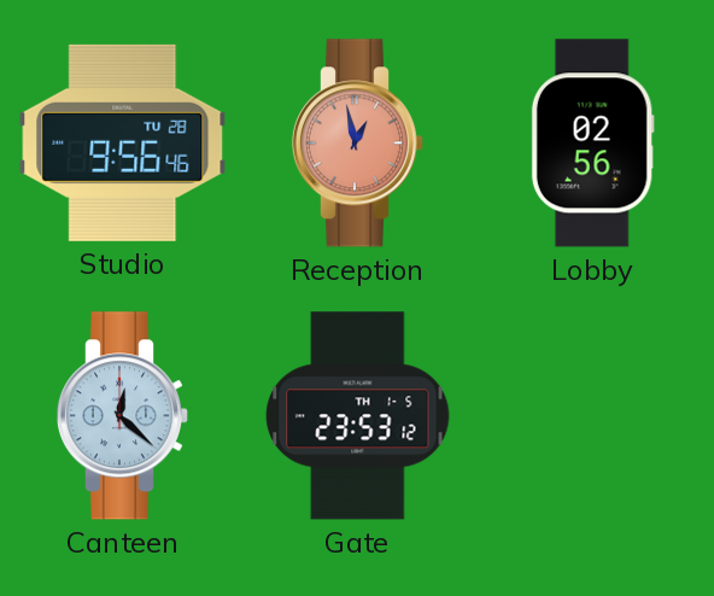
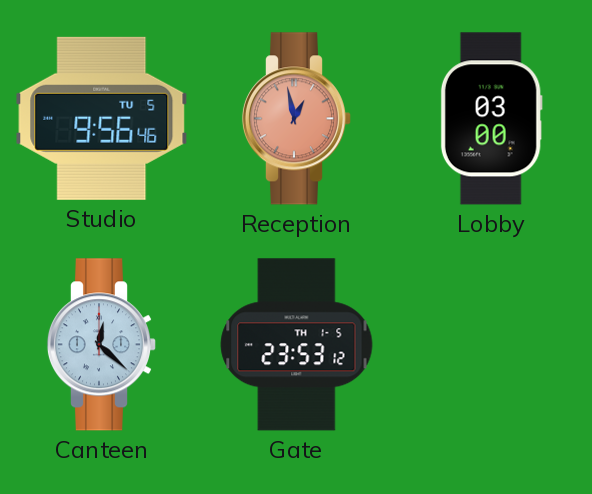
Studio date: TU 28 -> TU 5 (102, 118)
Lobby: 02:56 -> 03:00 (491, 119)
